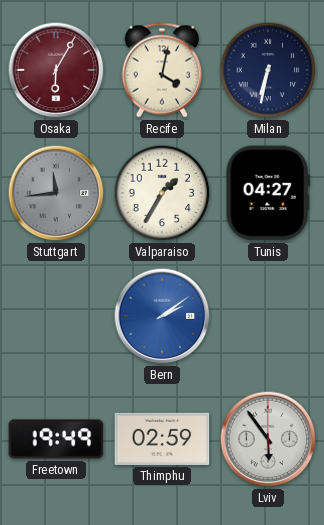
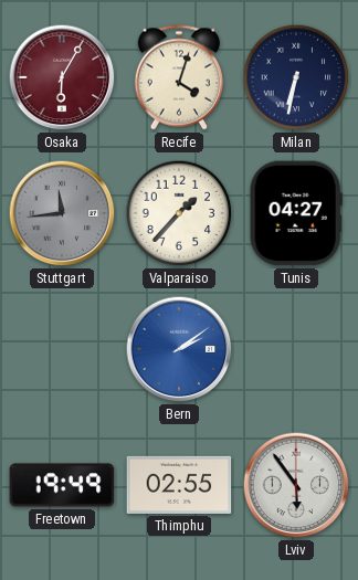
Recife: 4:02 -> 4:03 (178, 77)
Valparaiso: 1:35 -> 1:37 (179, 213)
Thimphu: 02:59 -> 02:55 (179, 485)
